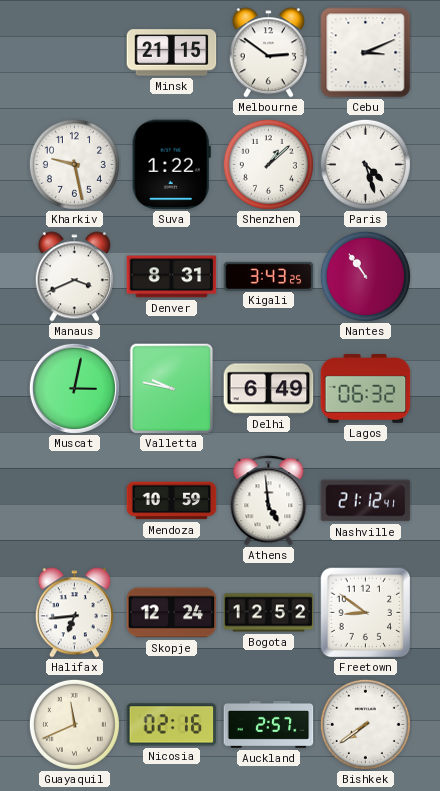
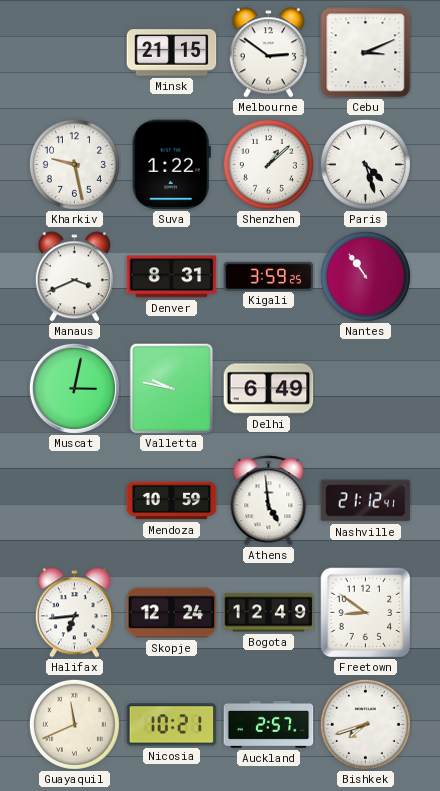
Kigali: 3:43 -> 3:59 (269, 276)
Lagos: 06:32 -> none (366, 389)
Bogota: 12:52 -> 12:49 (269, 613)
Nicosia: 02:16 -> 10:21 (172, 725)
Bishkek: 7:39 -> 7:42 (365, 724)
